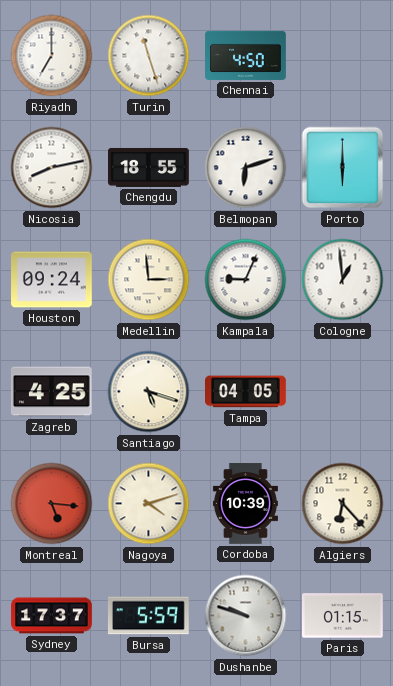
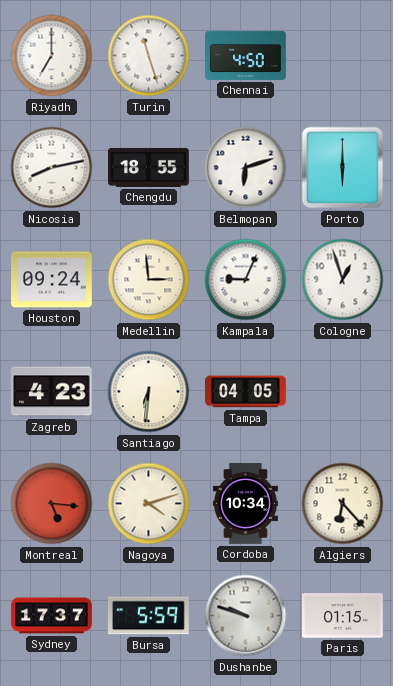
Cologne: 12:59 -> 12:57 (343, 280)
Zagreb: 4:25 -> 4:23 (52, 392)
Santiago: 5:18 -> 6:31 (149, 392)
Cordoba: 10:39 -> 10:34 (245, 504)
